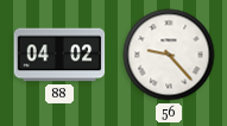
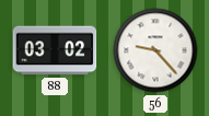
88: 04:02 -> 03:02 (55, 50)
